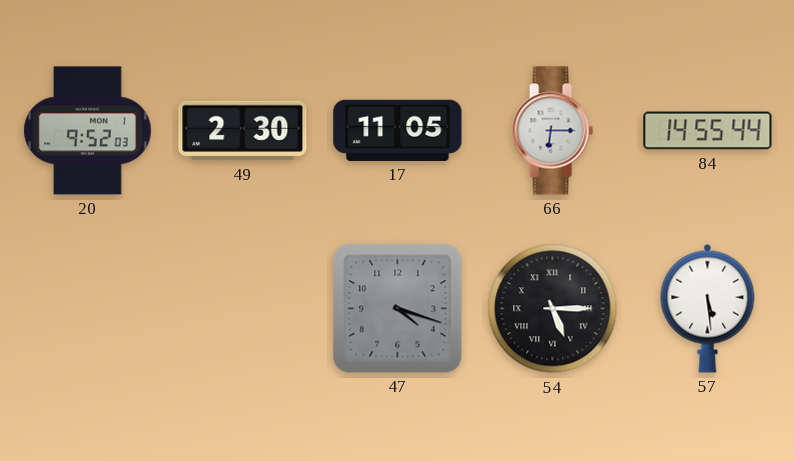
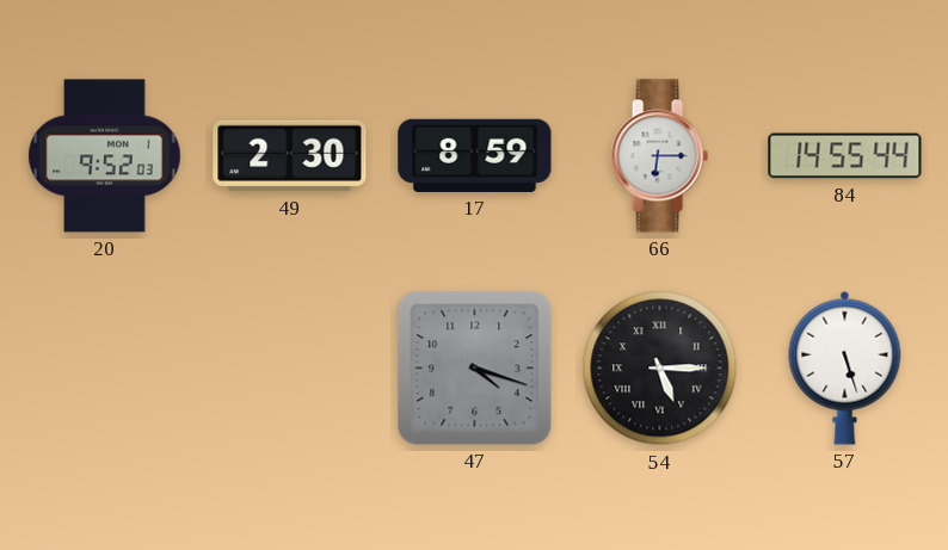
17: 11:05 -> 8:59 (475, 155)
57: 5:29 -> 5:27 (845, 367)
